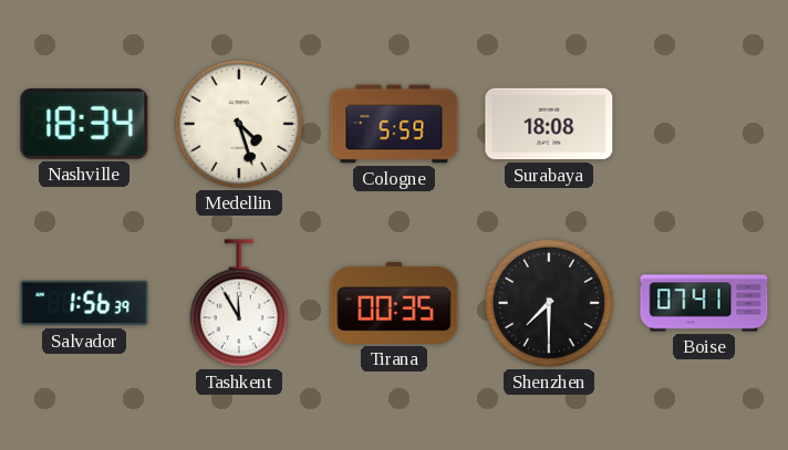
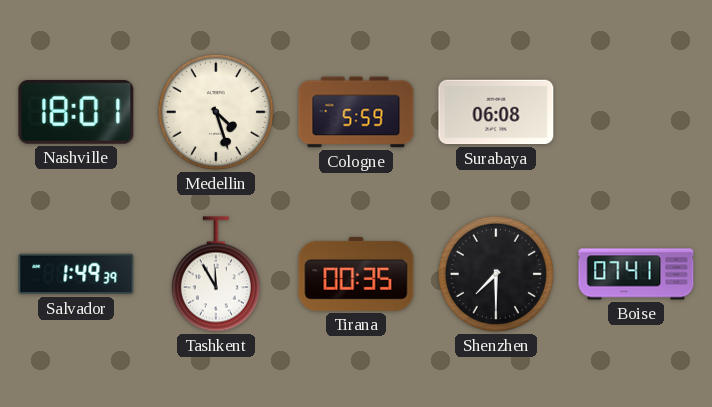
Nashville: 18:34 -> 18:01 (76, 112)
Surabaya: 18:08 -> 06:08 (496, 112)
Salvador: 1:56 -> 1:49 (76, 274)
